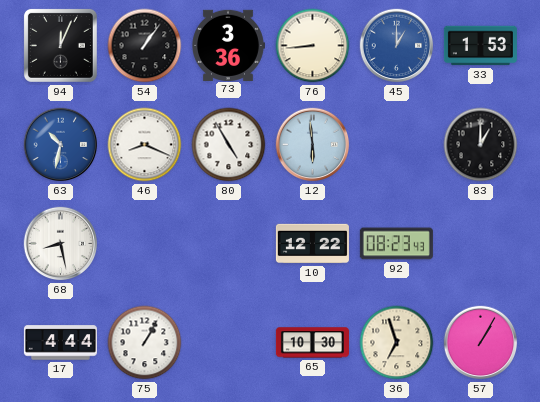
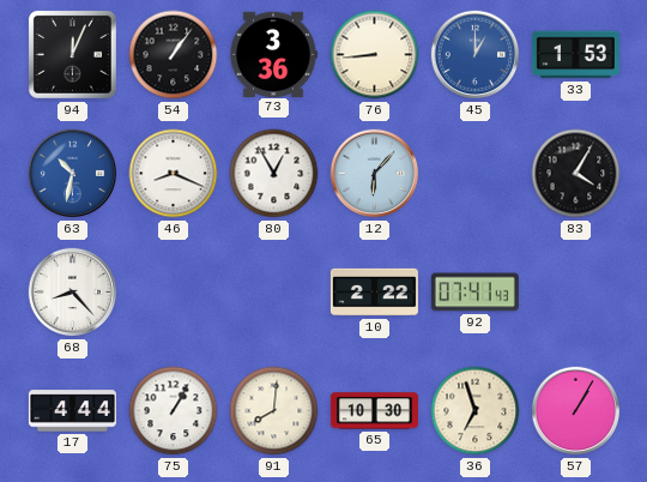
80: 4:55 -> 12:55 (274, 174)
12: 5:59 -> 6:07 (375, 174)
83: 1:00 -> 4:05 (576, 174)
68: 8:28 -> 8:23 (73, 293)
10: 12:22 -> 2:22 (374, 293)
92: 08:23 -> 07:41 (474, 293)
91: none -> 8:01 (274, 411)
